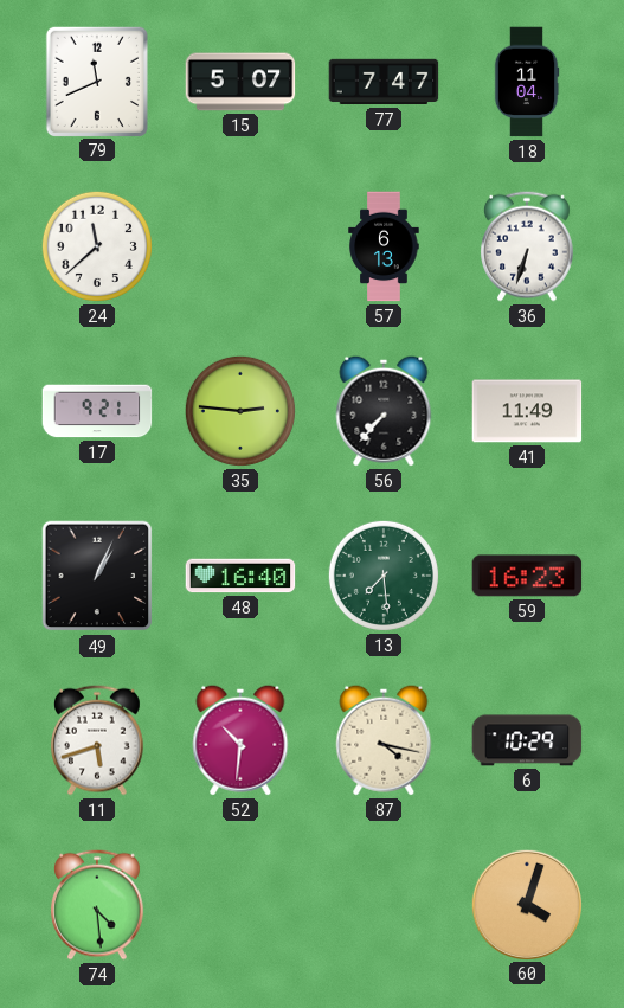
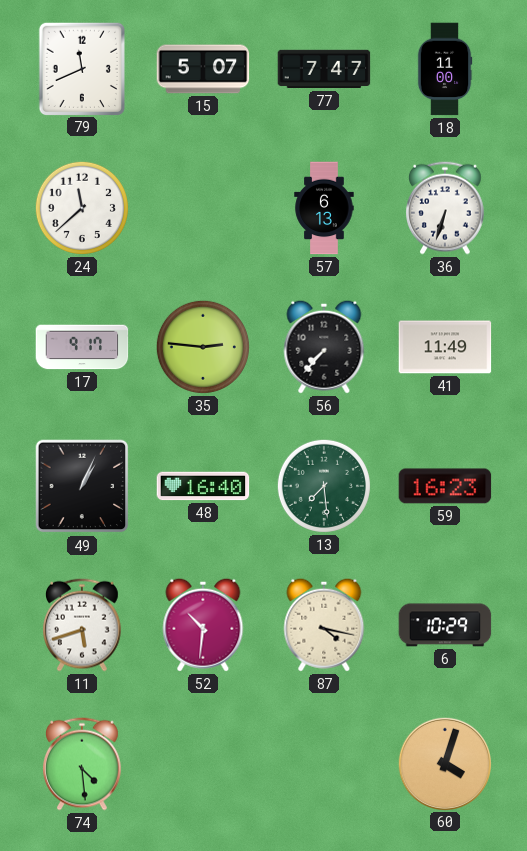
18: 11:04 -> 11:00 (445, 69)
17: 9:21 -> 9:17 (82, 347)
